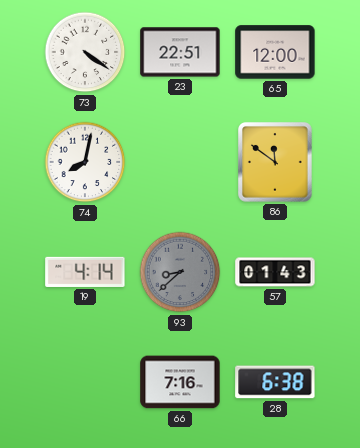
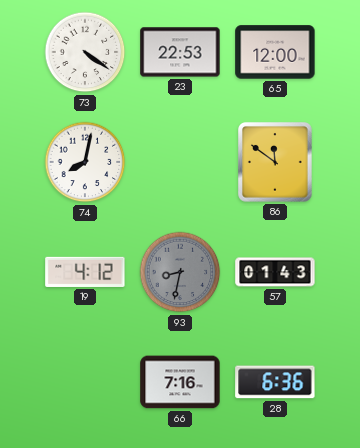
23: 22:51 -> 22:53 (180, 52)
19: 4:14 -> 4:12 (85, 272)
93: 8:38 -> 8:32 (180, 272)
28: 6:38 -> 6:36 (275, 382)
